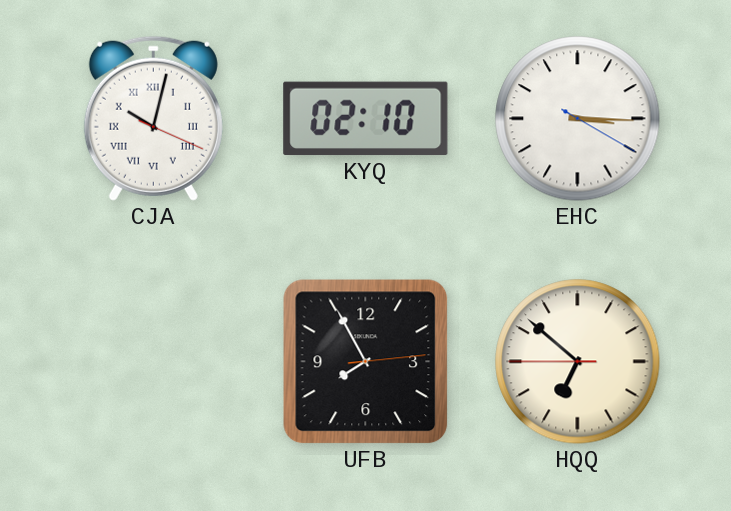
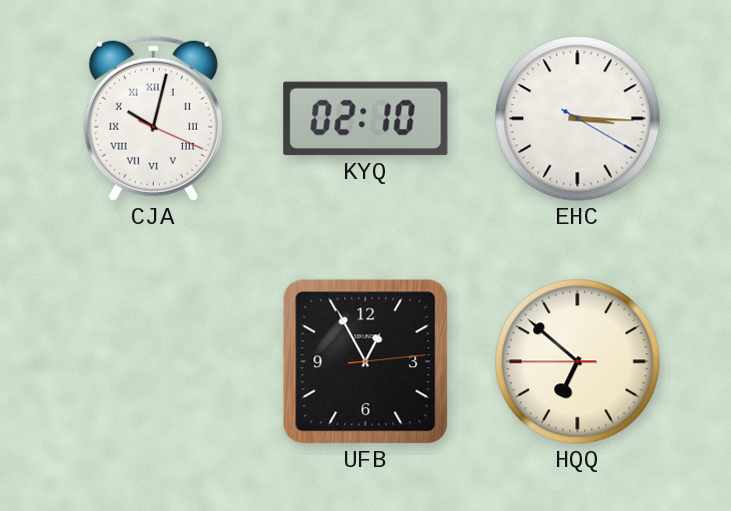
UFB: 7:55 -> 12:55 (366, 362)
